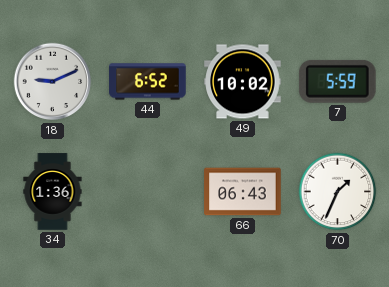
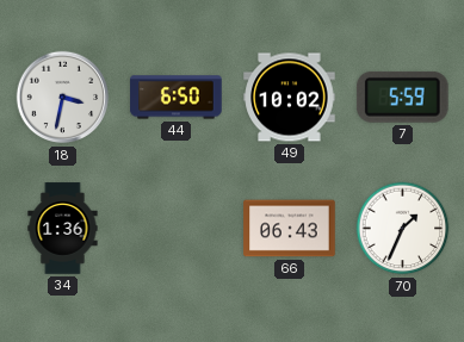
18: 9:11 -> 3:32 (63, 98)
44: 6:52 -> 6:50 (177, 98)
